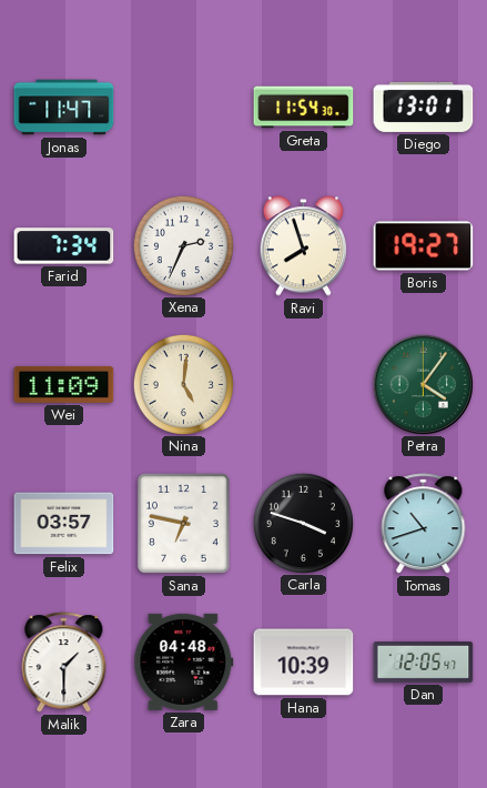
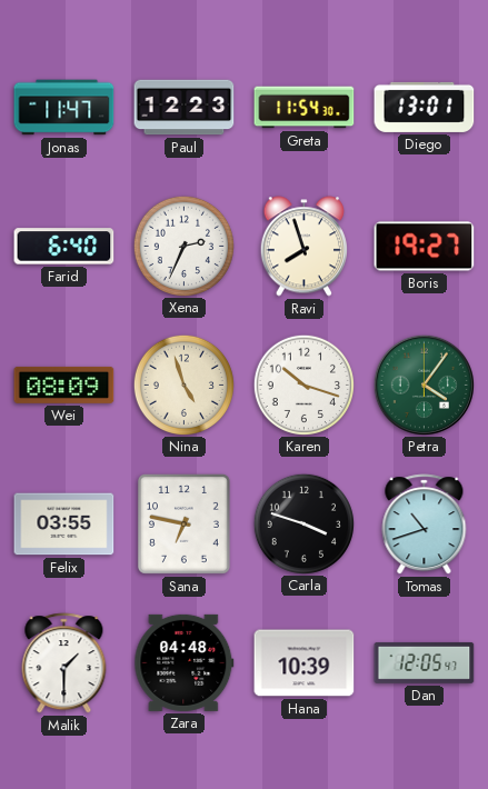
Paul: none -> 12:23 (185, 108)
Farid: 7:34 -> 6:40 (64, 247)
Wei: 11:09 -> 08:09 (64, 384)
Nina: 5:01 -> 4:57 (183, 384)
Karen: none -> 10:18 (303, 384)
Felix: 03:57 -> 03:55 (64, 525)
